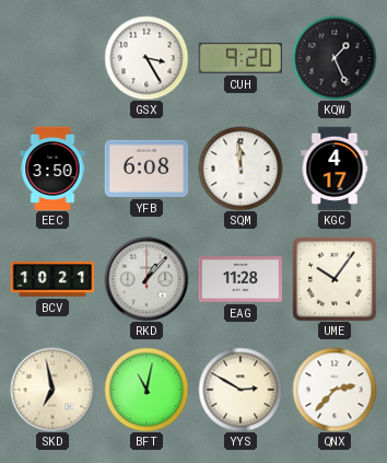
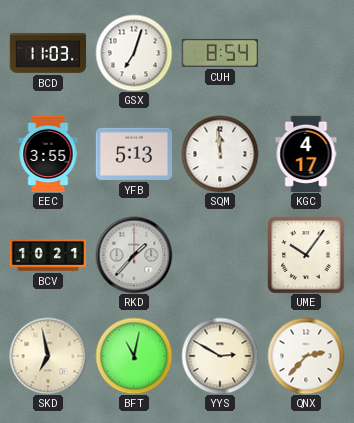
BCD: none -> 11:03 (48, 53)
GSX: 3:25 -> 7:03 (134, 53)
CUH: 9:20 -> 8:54 (219, 53)
KQW: 1:26 -> none (335, 58)
EEC: 3:50 -> 3:55 (48, 154)
YFB: 6:08 -> 5:13 (134, 154)
RKD: 1:07 -> 1:37 (134, 255)
EAG: 11:28 -> none (241, 279)
